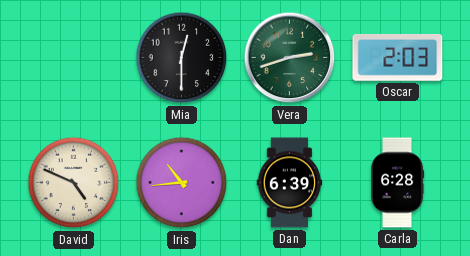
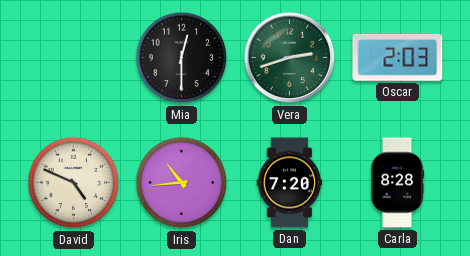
Dan: 6:39 -> 7:20 (290, 183)
Carla: 6:28 -> 8:28 (397, 183)
